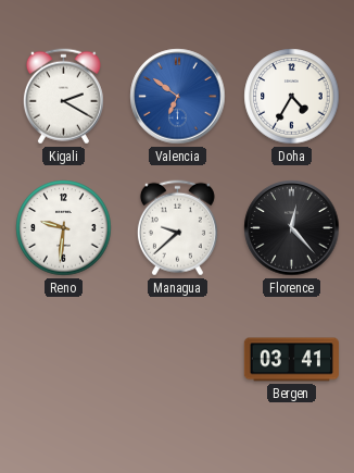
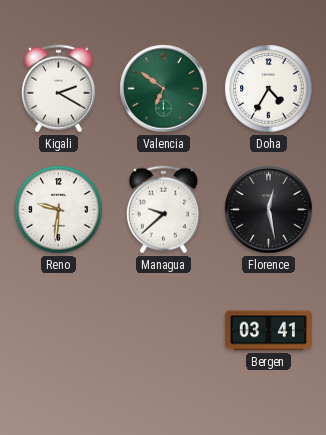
Valencia dial: blue -> green (164, 89)
Florence: 12:23 -> 12:28 (269, 210)
